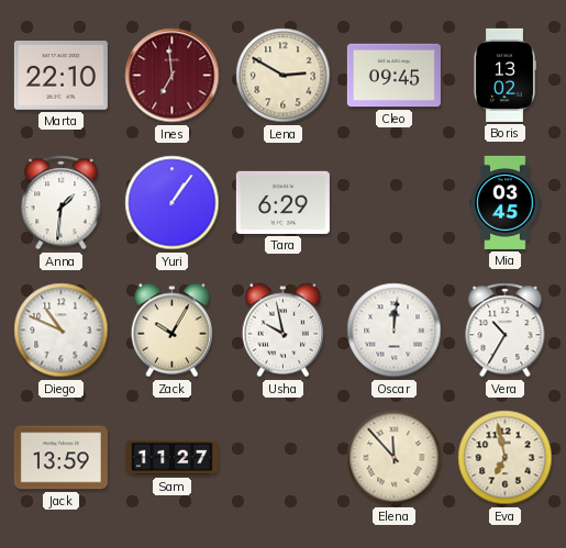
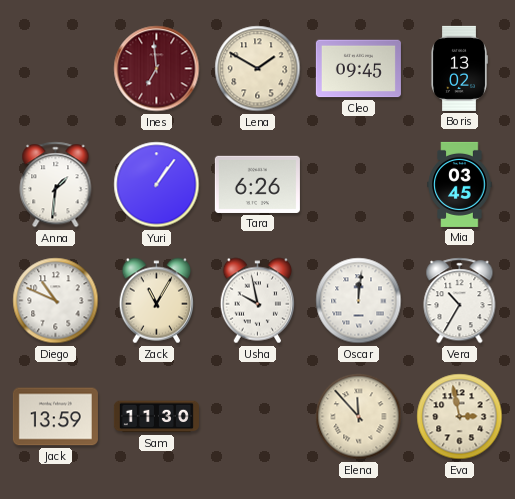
Marta: 22:10 -> none (60, 76)
Lena: 2:50 -> 1:50 (258, 69)
Tara: 6:29 -> 6:26 (257, 184)
Zack: 10:05 -> 11:05 (157, 301)
Sam: 11:27 -> 11:30 (156, 417)
Eva: 6:58 -> 2:58 (460, 417)
